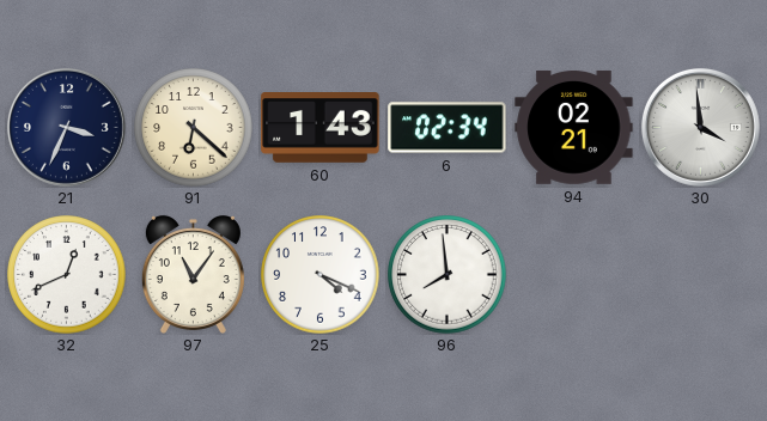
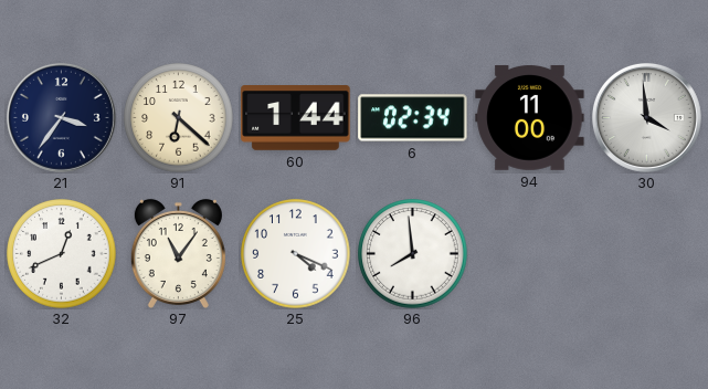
21: 3:34 -> 3:36 (61, 117)
60: 1:43 -> 1:44 (296, 118)
94: 02:21 -> 11:00 (530, 117)
